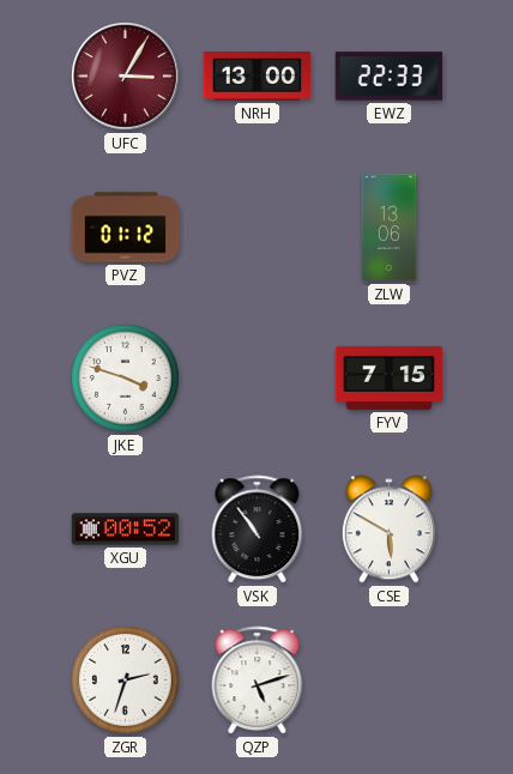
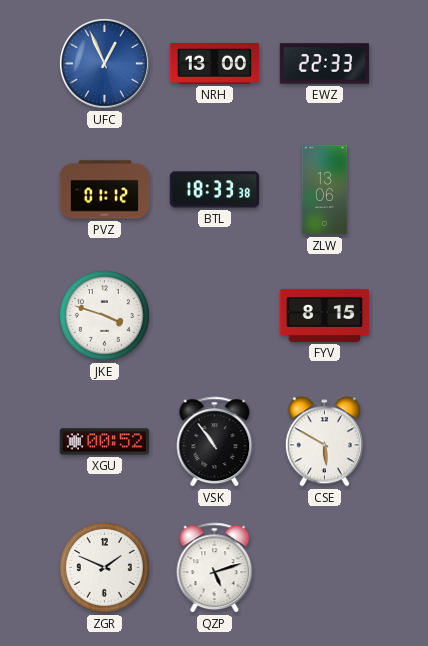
UFC: 3:05 -> 12:56 (104, 63)
UFC dial: burgundy -> blue (104, 63)
BTL: none -> 18:33 (215, 190)
FYV: 7:15 -> 8:15 (325, 315)
ZGR: 2:33 -> 1:49 (105, 568)
